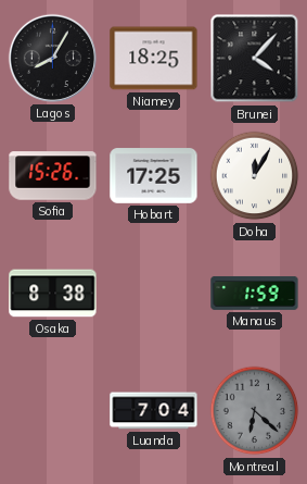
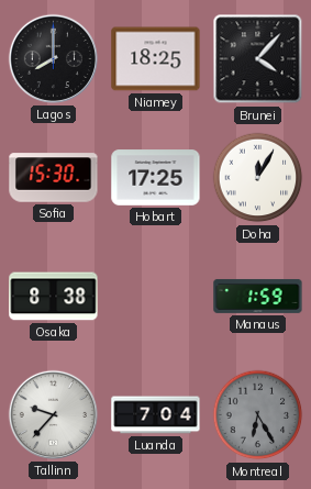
Lagos: 8:05 -> 8:00 (53, 58)
Sofia: 15:26 -> 15:30 (54, 178)
Tallinn: none -> 9:37 (53, 414)
Montreal: 6:22 -> 6:25 (258, 415)
